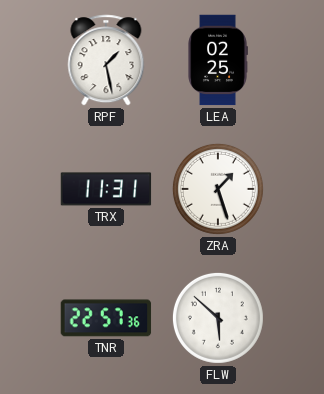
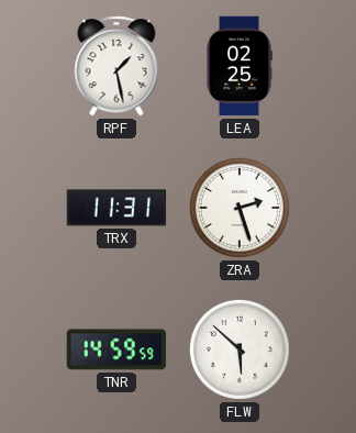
ZRA: 1:27 -> 2:27 (240, 208)
TNR: 22:57 -> 14:59 (116, 349)
